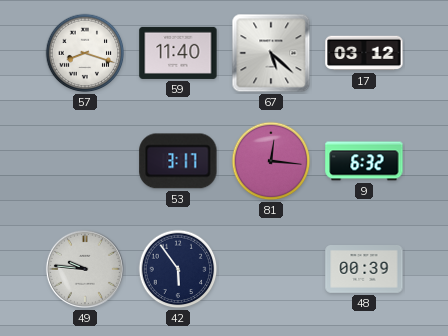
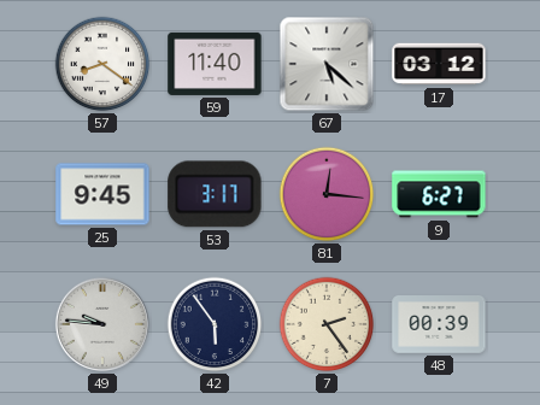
57: 8:18 -> 8:21 (102, 64)
25: none -> 9:45 (102, 194)
9: 6:32 -> 6:27 (439, 194)
7: none -> 2:24 (327, 324)
